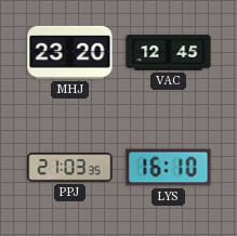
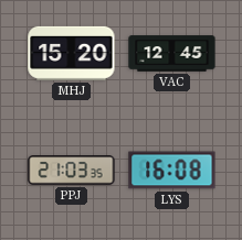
MHJ: 23:20 -> 15:20 (72, 53)
LYS: 16:10 -> 16:08 (172, 171)
